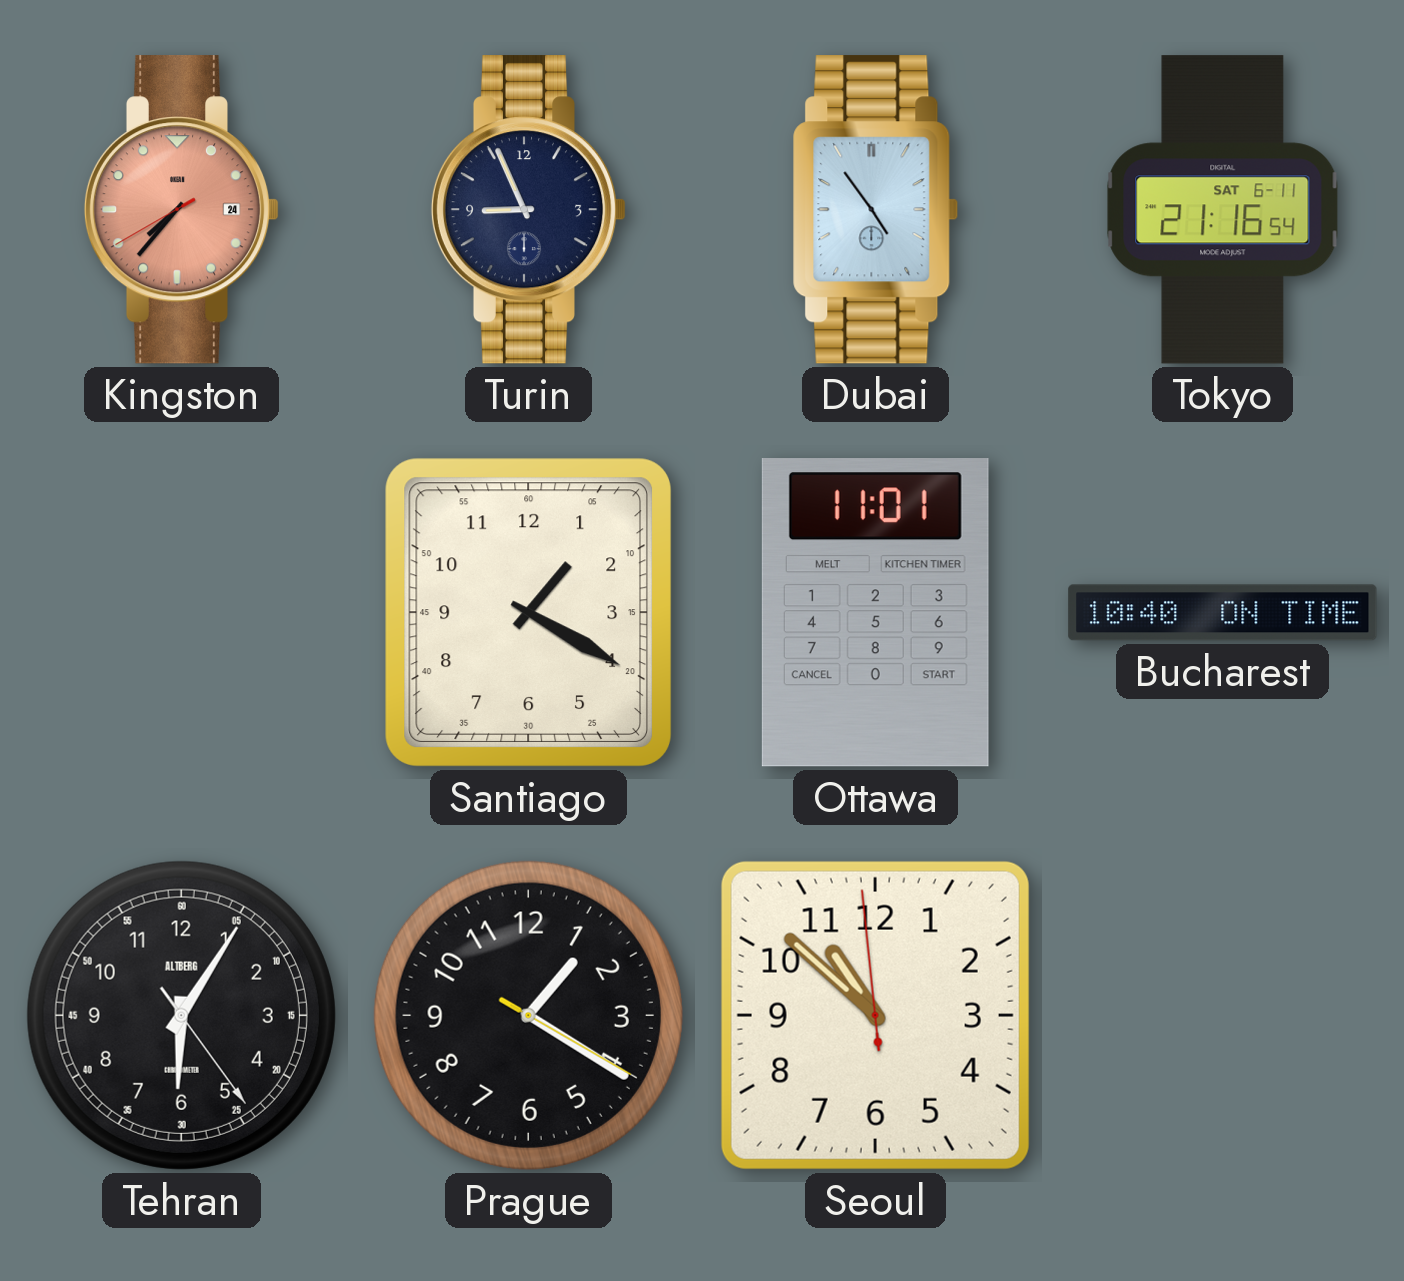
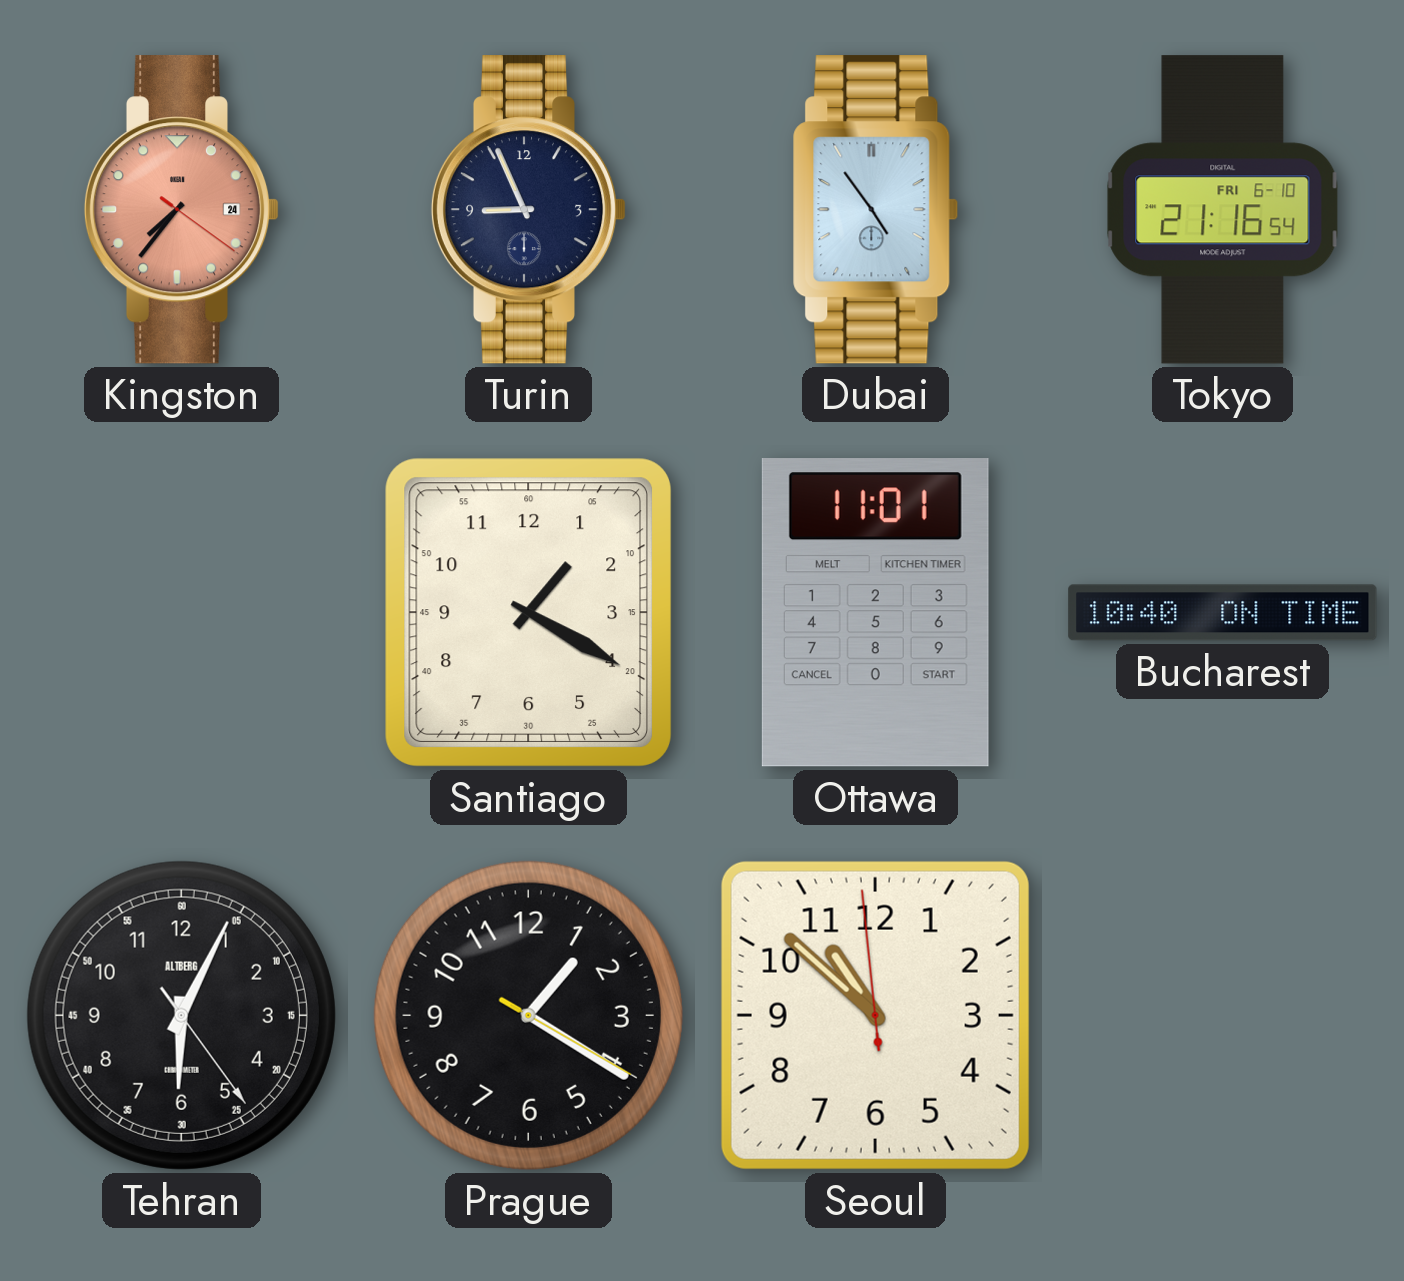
Kingston: 7:36:40 -> 7:36:21 (182, 210)
Tokyo date: SAT 6-11 -> FRI 6-10 (1223, 210)
Tehran: 6:05 -> 6:04 (181, 1015)
